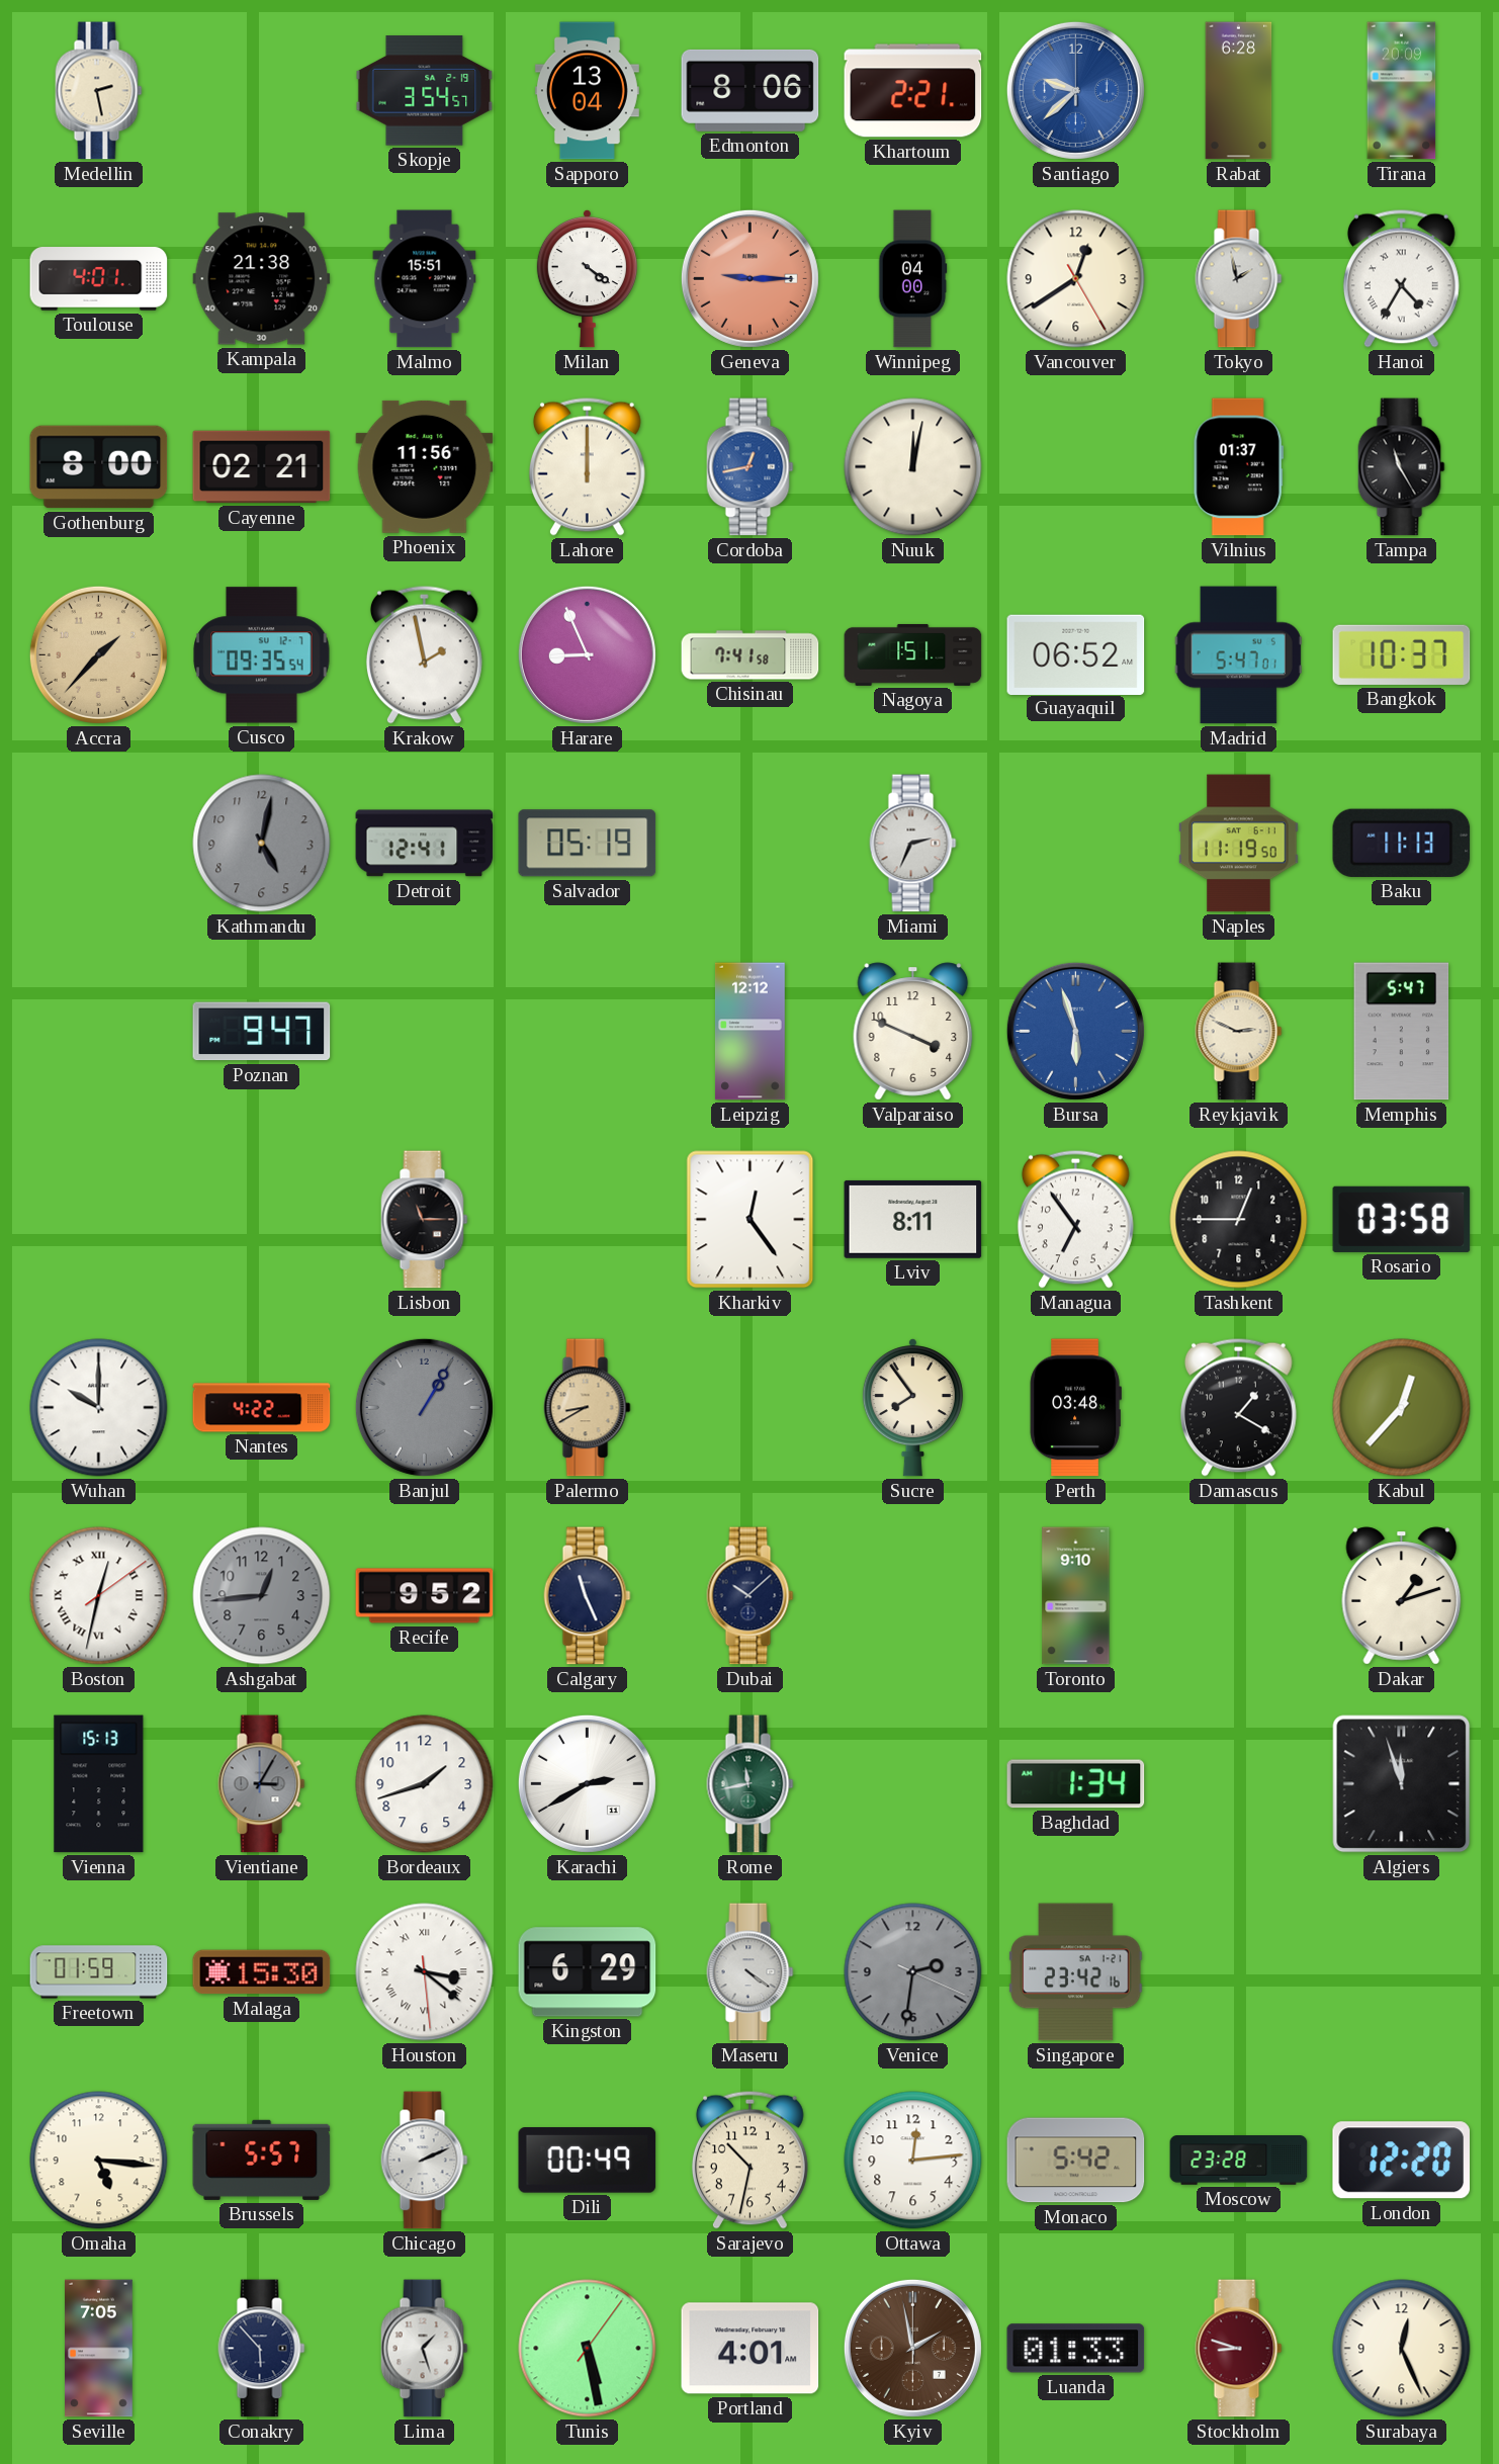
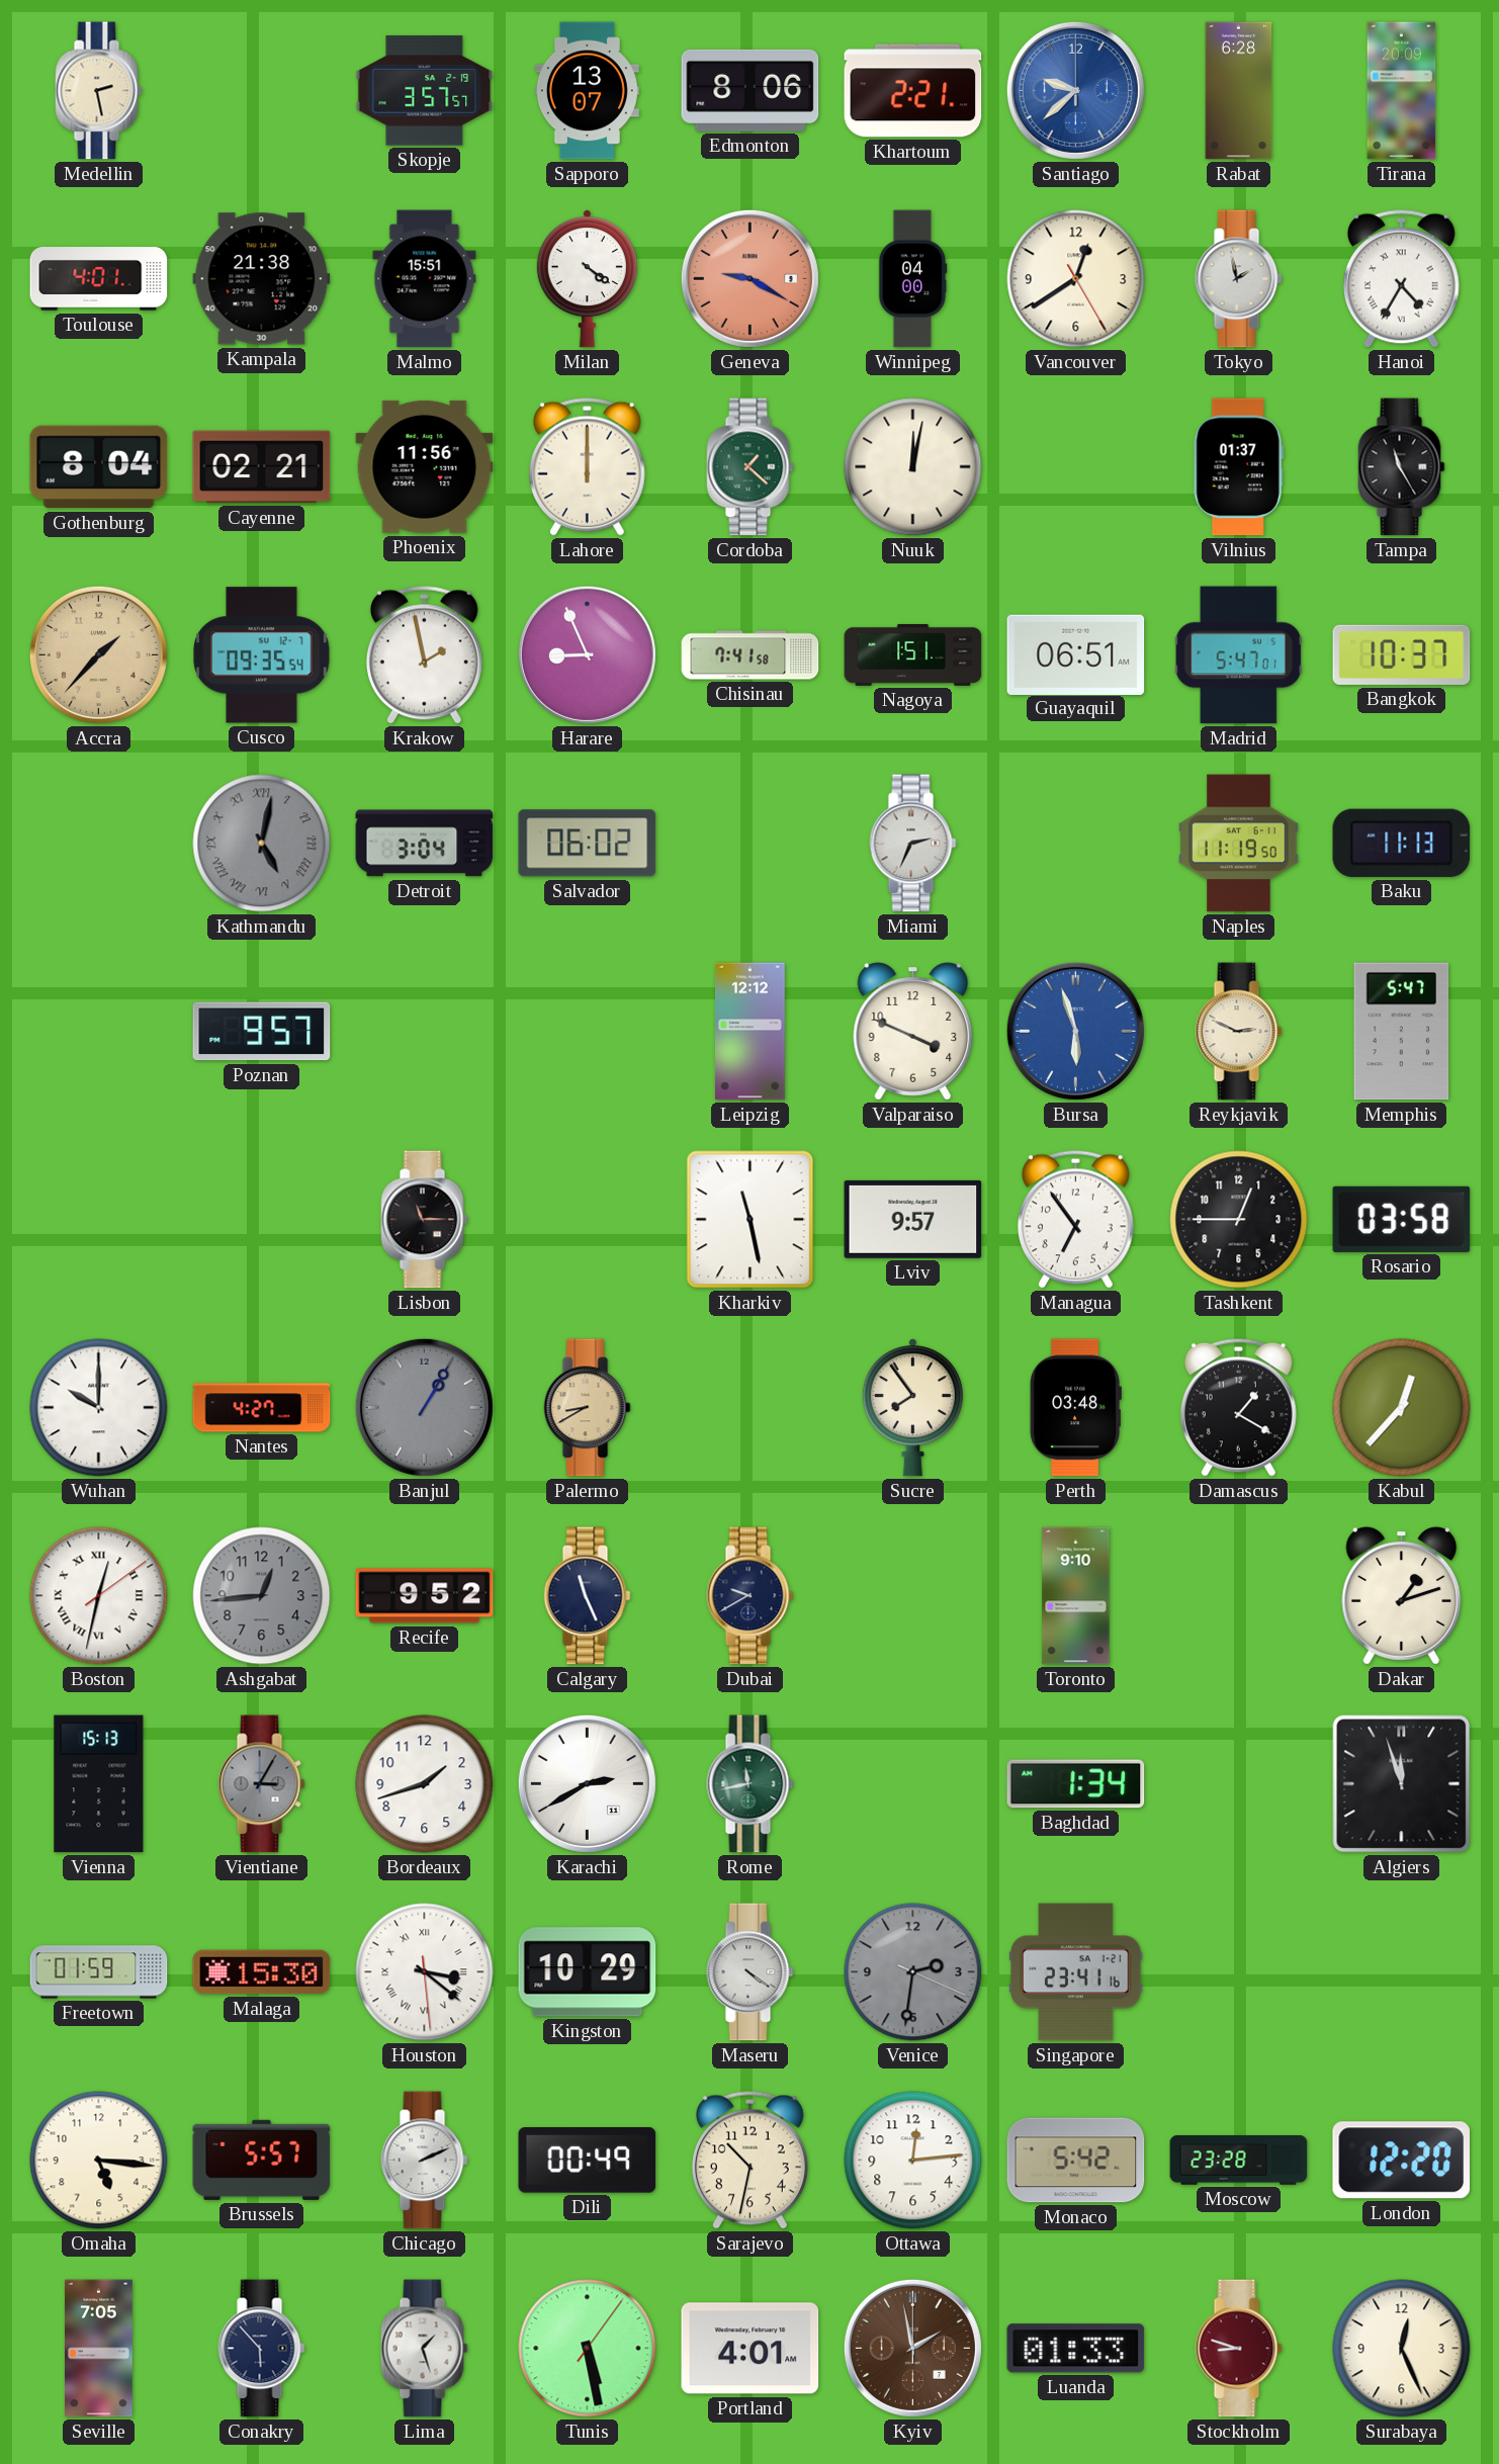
Skopje: 3:54 -> 3:57 (425, 91)
Sapporo: 13:04 -> 13:07 (587, 91)
Geneva: 9:15 -> 9:20 (749, 278)
Gothenburg: 8:00 -> 8:04 (99, 467)
Cordoba: 12:43 -> 1:22 (751, 467)
Cordoba dial: blue -> green (751, 467)
Guayaquil: 06:52 -> 06:51 (1076, 654)
Kathmandu numerals: Arabic -> Roman (262, 844)
Detroit: 12:41 -> 3:04 (425, 844)
Salvador: 05:19 -> 06:02 (588, 844)
Poznan: 9:47 -> 9:57 (262, 1032)
Kharkiv: 12:24 -> 11:28 (751, 1220)
Lviv: 8:11 -> 9:57 (913, 1219)
Nantes: 4:22 -> 4:27 (262, 1408)
Dubai: 10:08 -> 9:40 (751, 1596)
Kingston: 6:29 -> 10:29 (588, 1972)
Singapore: 23:42 -> 23:41 (1076, 1972)
